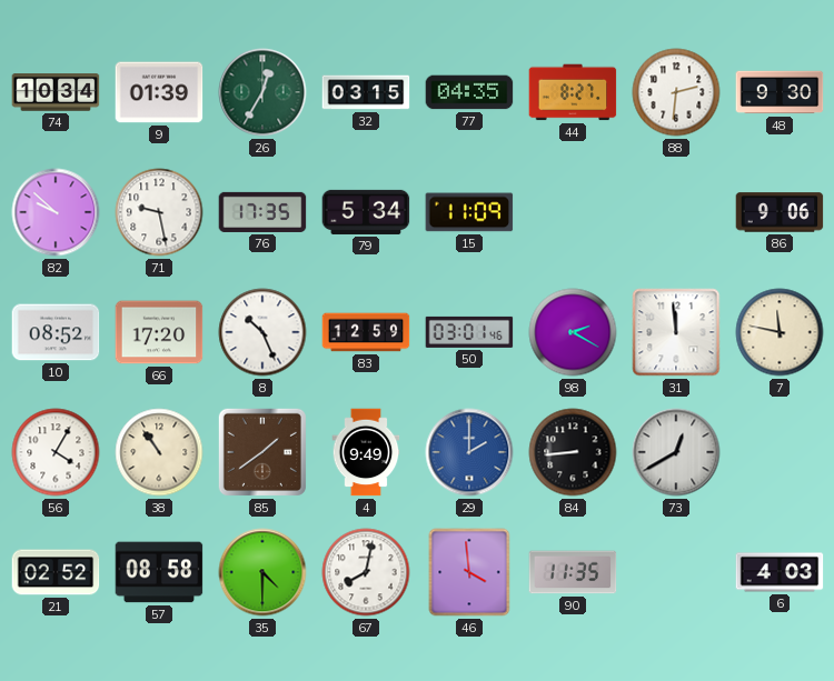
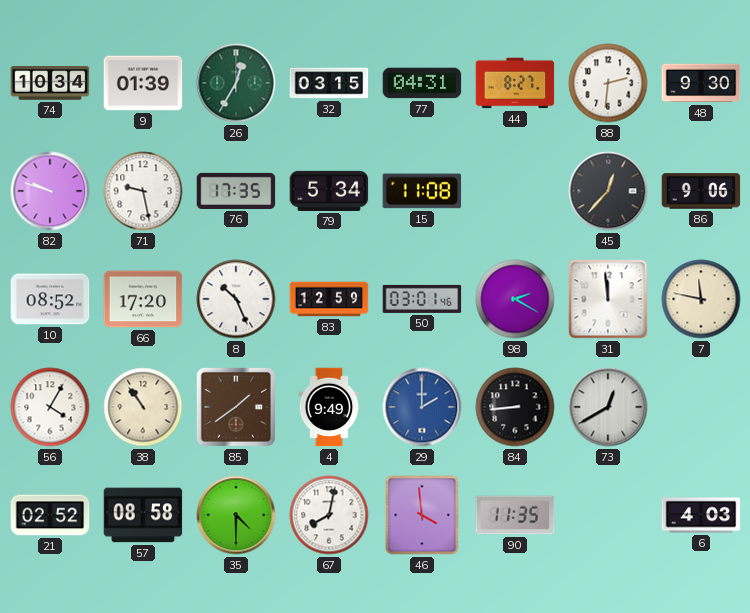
77: 04:35 -> 04:31 (422, 83)
82: 9:52 -> 9:48 (50, 191)
15: 11:09 -> 11:08 (422, 191)
45: none -> 12:37 (608, 191)
